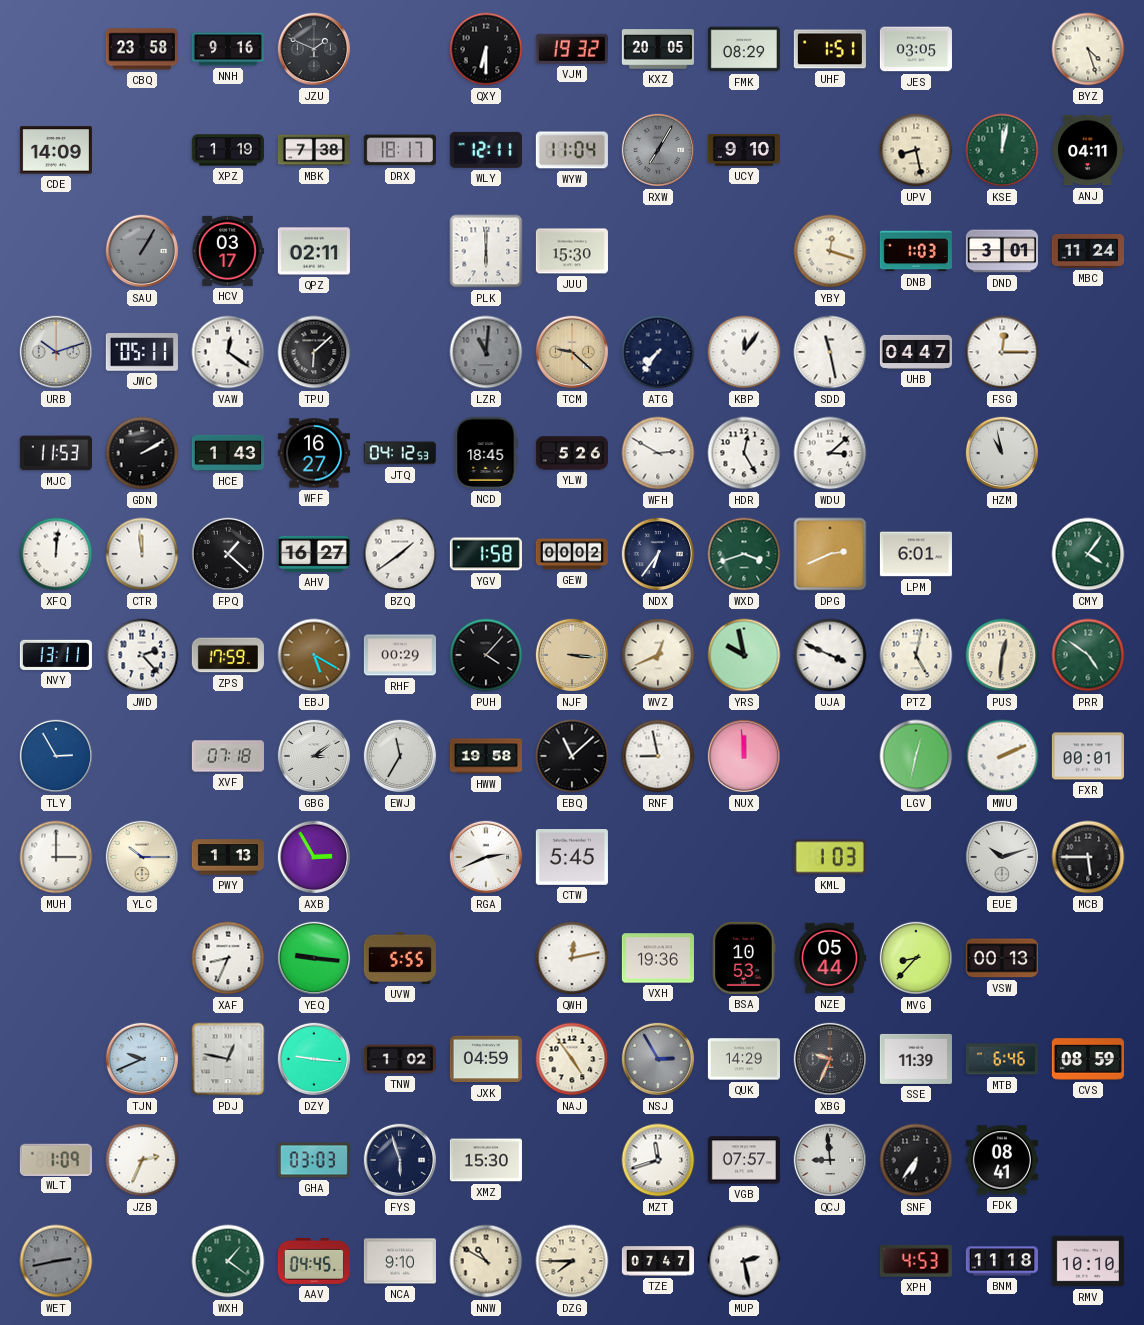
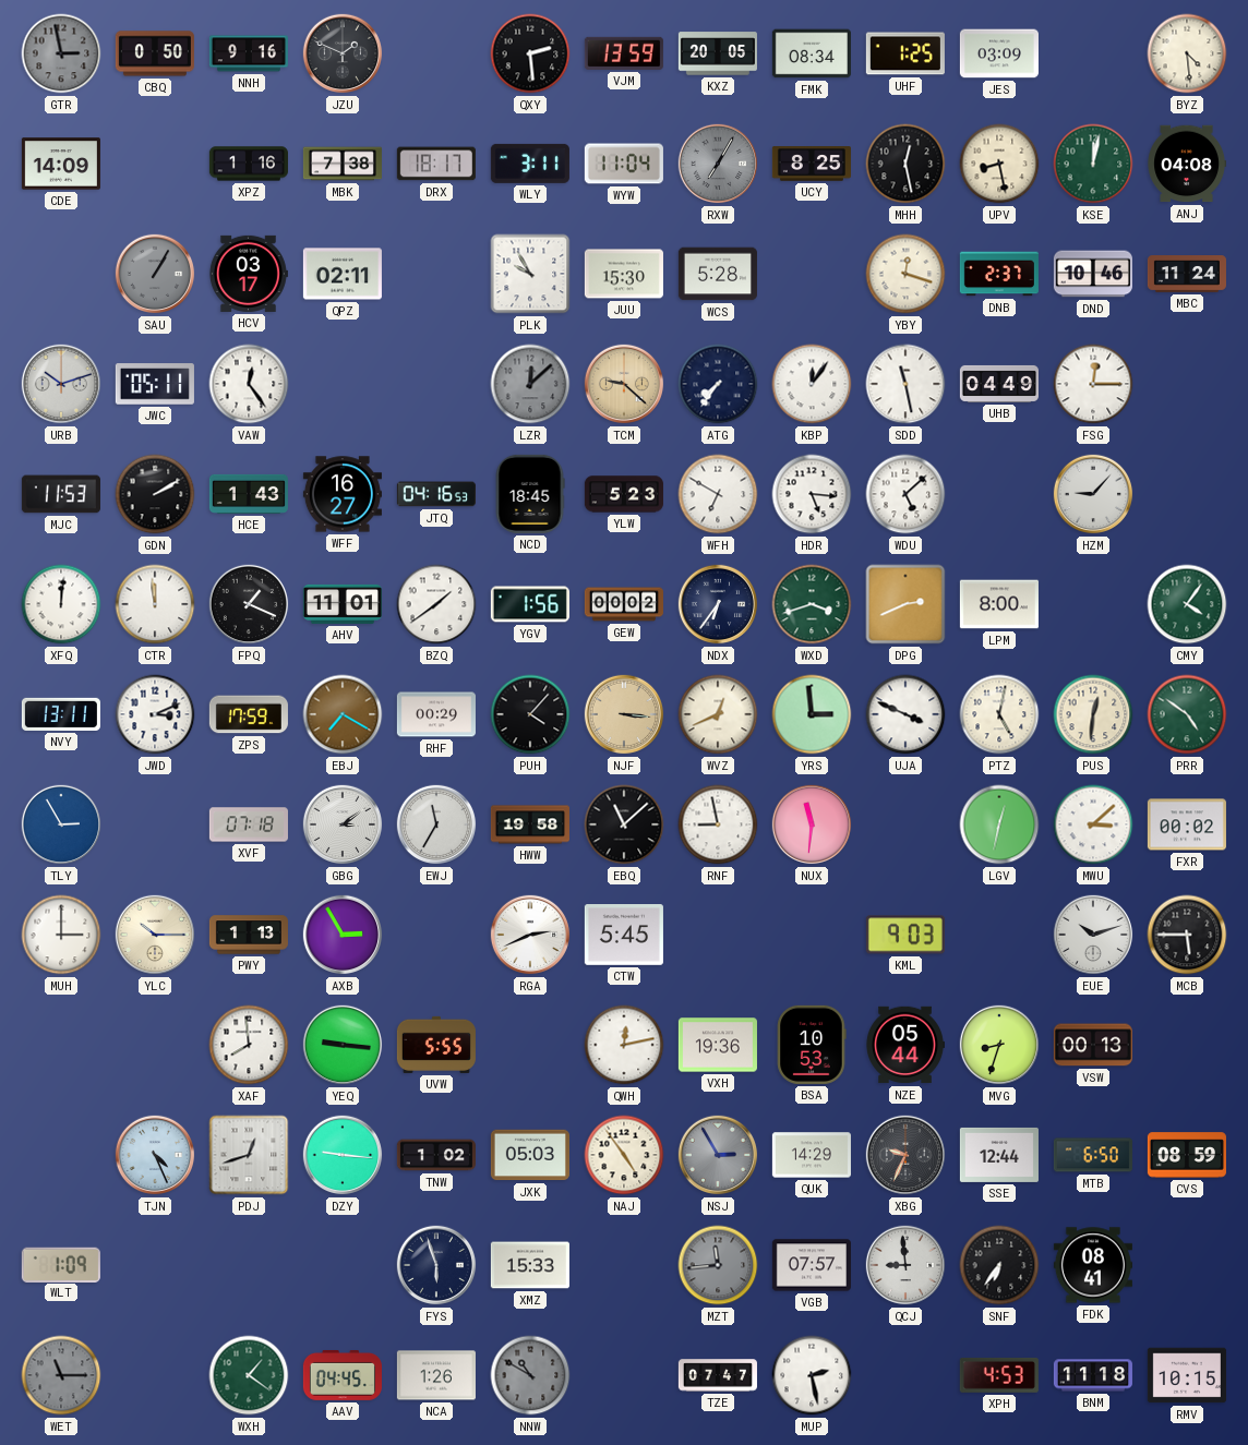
GTR: none -> 2:58 (61, 53)
CBQ: 23:58 -> 0:50 (155, 53)
QXY: 6:30 -> 2:29 (530, 53)
VJM: 19:32 -> 13:59 (624, 53)
FMK: 08:29 -> 08:34 (812, 53)
UHF: 1:51 -> 1:25 (905, 53)
JES: 03:05 -> 03:09 (999, 53)
BYZ: 4:27 -> 4:29 (1187, 53)
XPZ: 1:19 -> 1:16 (249, 164)
WLY: 12:11 -> 3:11 (530, 164)
UCY: 9:10 -> 8:25 (812, 164)
MHH: none -> 12:28 (905, 164)
ANJ: 04:11 -> 04:08 (1187, 164)
PLK: 6:00 -> 9:55 (530, 274)
WCS: none -> 5:28 (718, 274)
DNB: 1:03 -> 2:37 (999, 274)
DND: 3:01 -> 10:46 (1093, 274)
VAW: 12:21 -> 12:24 (249, 384)
TPU: 6:08 -> none (314, 352)
LZR: 11:01 -> 12:08 (530, 384)
UHB: 04:47 -> 04:49 (999, 384)
JTQ: 04:12 -> 04:16 (436, 494)
YLW: 5:26 -> 5:23 (624, 494)
WFH: 2:50 -> 6:50 (718, 494)
HDR: 12:25 -> 5:16 (812, 494)
WDU: 3:08 -> 5:08 (905, 494)
HZM: 10:58 -> 9:07 (1093, 494)
FPQ: 1:22 -> 1:19 (249, 604)
AHV: 16:27 -> 11:01 (343, 604)
YGV: 1:58 -> 1:56 (530, 604)
LPM: 6:01 -> 8:00 (999, 604)
JWD: 2:23 -> 3:11 (155, 714)
EBJ: 5:20 -> 7:20 (343, 714)
YRS: 9:58 -> 2:59 (812, 714)
NUX: 11:59 -> 11:31 (812, 824)
MWU: 2:11 -> 3:08 (1093, 824)
FXR: 00:01 -> 00:02 (1187, 824)
KML: 1:03 -> 9:03 (905, 935)
XAF: 8:34 -> 7:59 (249, 1045)
MVG: 8:37 -> 8:33 (999, 1045)
TJN: 9:41 -> 4:26 (155, 1155)
PDJ: 12:47 -> 12:42 (249, 1155)
JXK: 04:59 -> 05:03 (530, 1155)
SSE: 11:39 -> 12:44 (999, 1155)
MTB: 6:46 -> 6:50 (1093, 1155)
JZB: 2:34 -> none (142, 1160)
GHA: 03:03 -> none (314, 1160)
XMZ: 15:30 -> 15:33 (530, 1265)
MZT: 11:42 -> 11:44 (718, 1265)
MZT dial: white -> grey (718, 1265)
WET: 2:43 -> 11:15 (61, 1375)
NCA: 9:10 -> 1:26 (436, 1375)
NNW dial: cream -> grey (530, 1375)
DZG: 7:45 -> none (572, 1261)
RMV: 10:10 -> 10:15 (1187, 1375)
